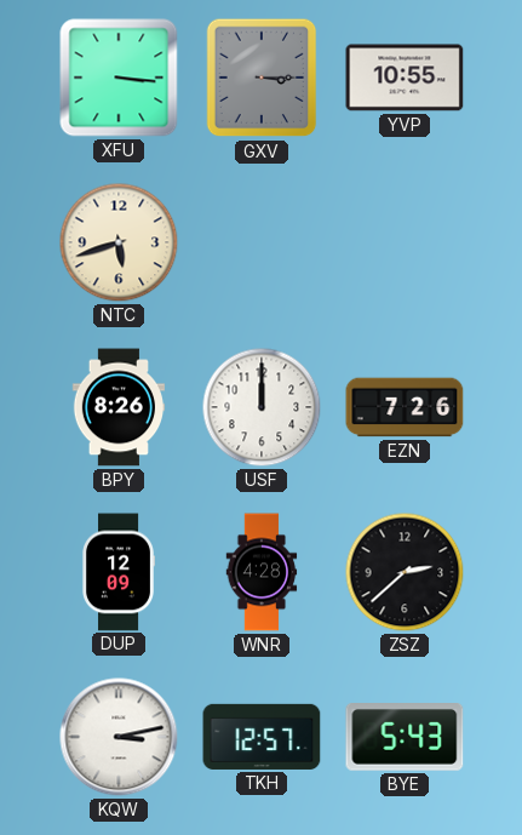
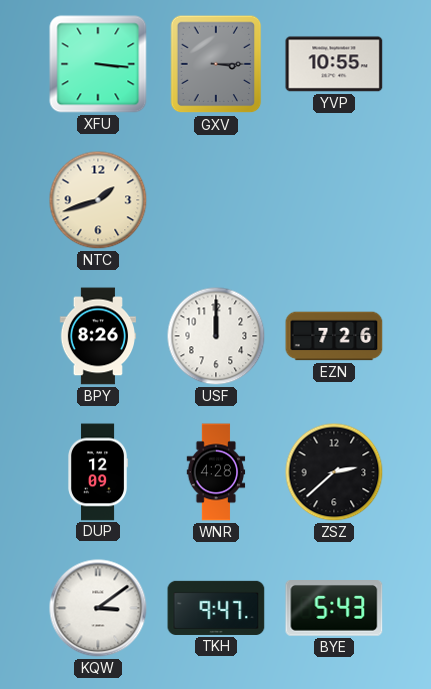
NTC: 5:42 -> 1:42 (98, 200)
KQW: 3:13 -> 3:09 (98, 608)
TKH: 12:57 -> 9:47 (216, 608)
